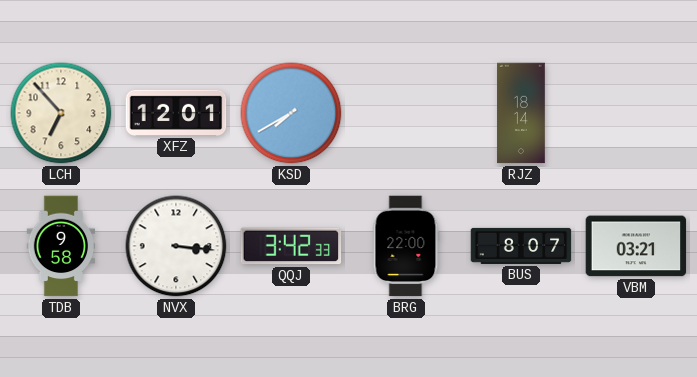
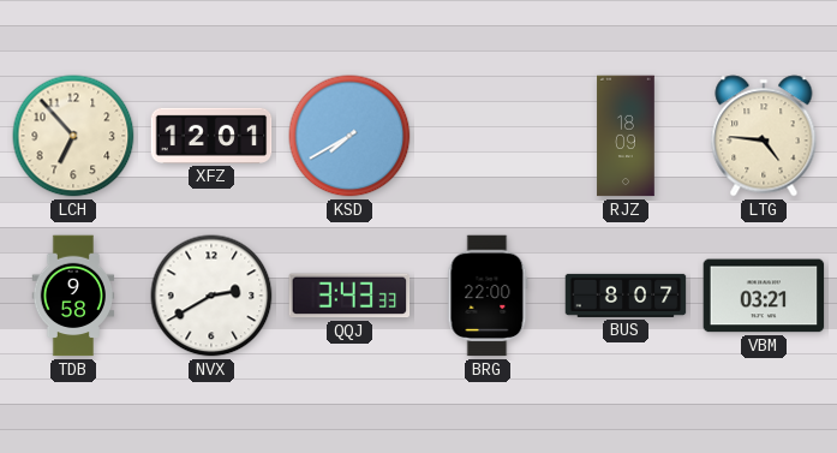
RJZ: 18:14 -> 18:09 (626, 136)
LTG: none -> 4:46 (764, 136)
NVX: 3:16 -> 2:40 (211, 296)
QQJ: 3:42 -> 3:43 (349, 296)
